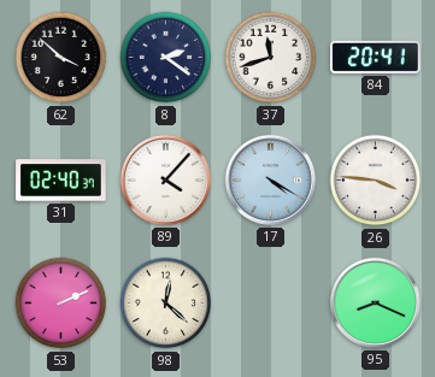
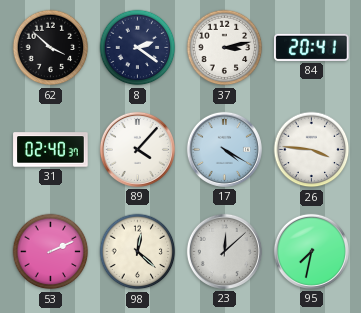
37: 11:42 -> 3:13 (225, 48)
23: none -> 12:08 (224, 251)
95: 8:19 -> 7:32 (311, 251)
